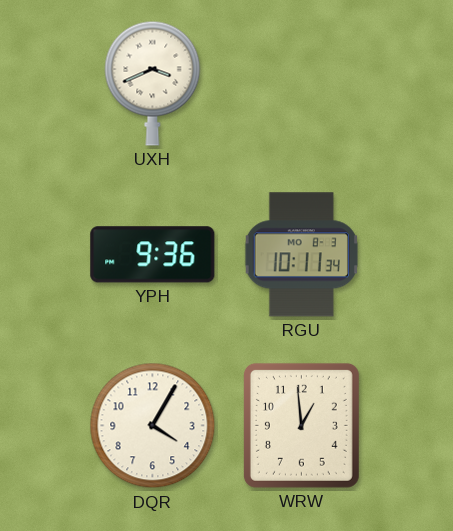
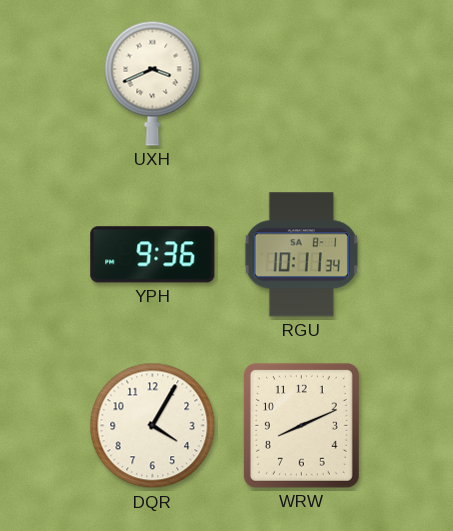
RGU date: MO 8-3 -> SA 8-1 (301, 255)
WRW: 12:59 -> 8:11 (301, 425)
